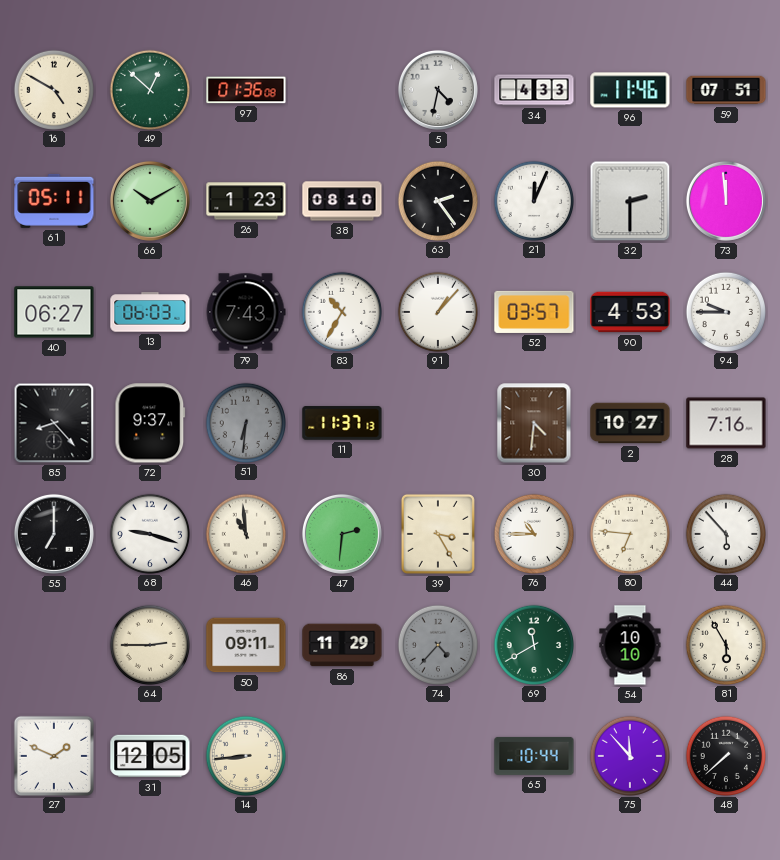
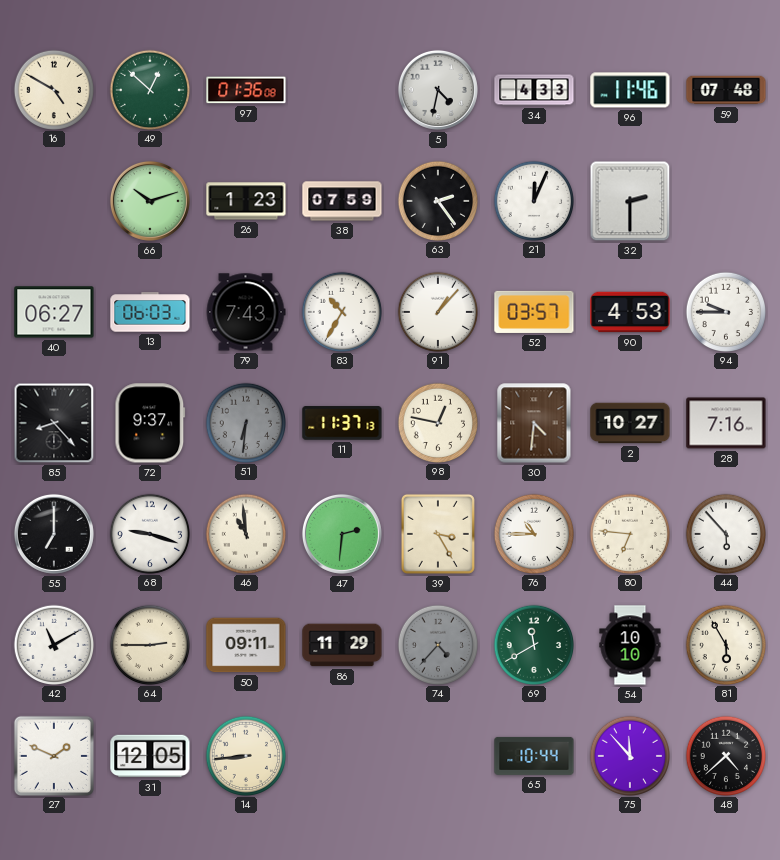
59: 07:51 -> 07:48 (726, 90)
61: 05:11 -> none (54, 201)
66: 10:10 -> 10:12 (150, 201)
38: 08:10 -> 07:59 (342, 201)
73: 11:59 -> none (726, 201)
98: none -> 12:47 (437, 422)
42: none -> 11:10 (53, 644)
48: 7:38 -> 4:38 (725, 755)
